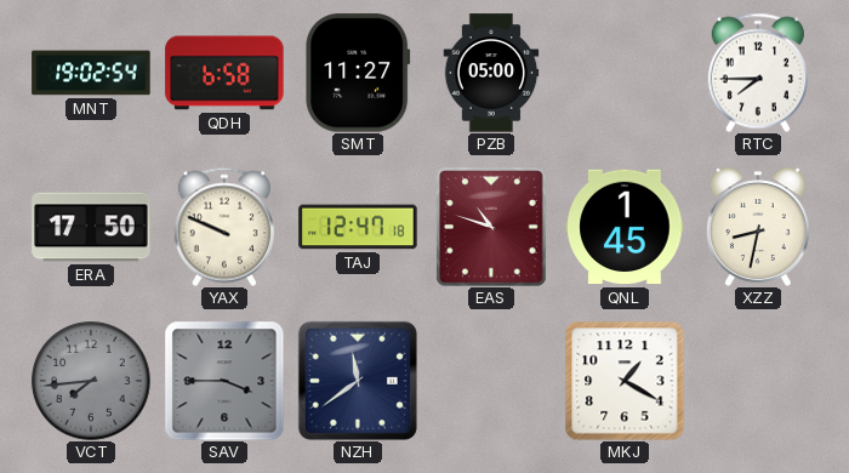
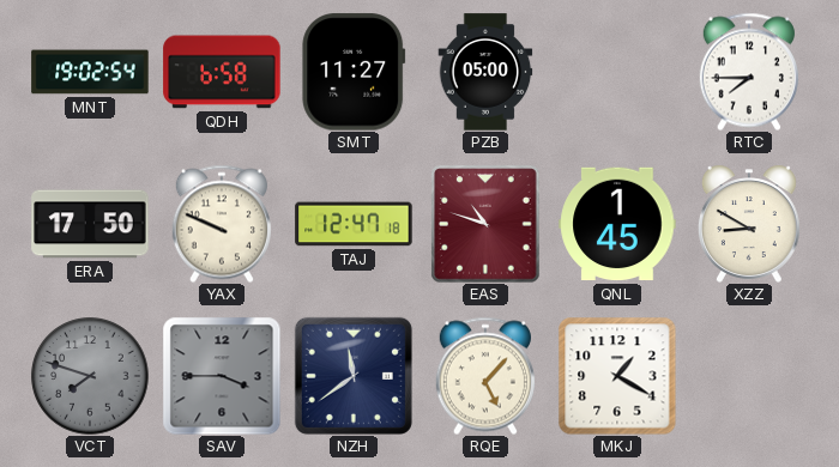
XZZ: 8:32 -> 8:50 (749, 224)
VCT: 7:44 -> 7:48 (90, 376)
RQE: none -> 5:07 (485, 376)
